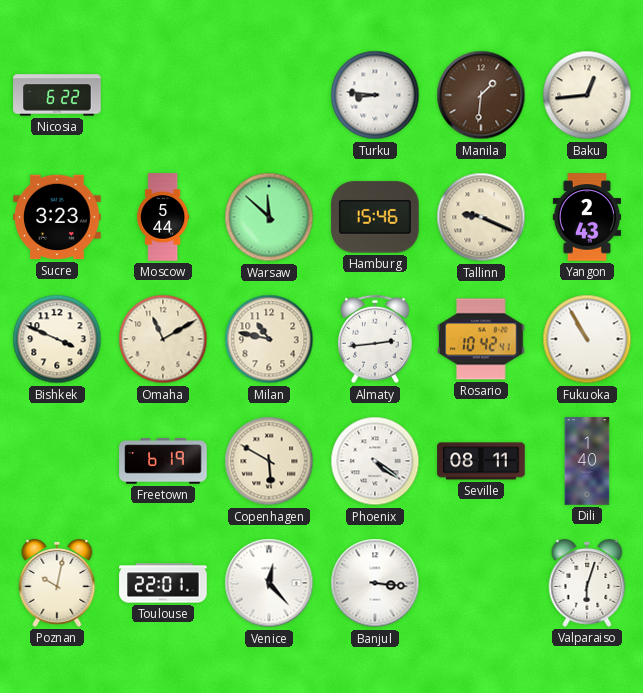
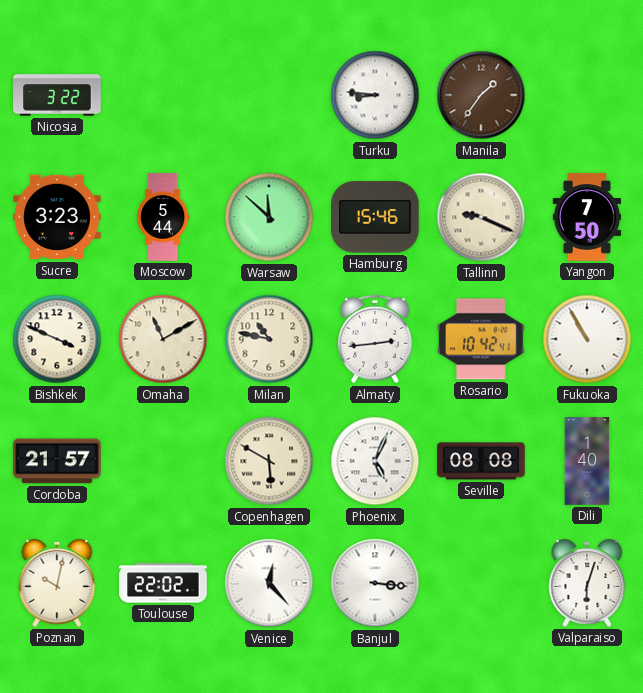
Nicosia: 6:22 -> 3:22 (57, 95)
Manila: 1:31 -> 1:36 (481, 95)
Baku: 12:44 -> none (587, 95)
Yangon: 2:43 -> 7:50 (586, 217)
Cordoba: none -> 21:57 (57, 461)
Freetown: 6:19 -> none (163, 461)
Phoenix: 4:21 -> 5:04 (375, 461)
Seville: 08:11 -> 08:08 (481, 461)
Toulouse: 22:01 -> 22:02 (163, 583)
